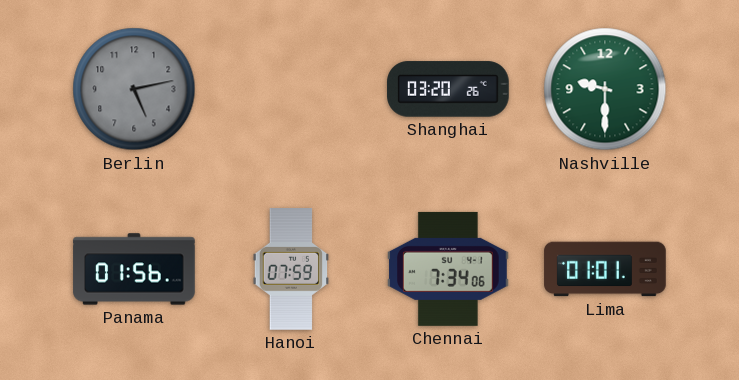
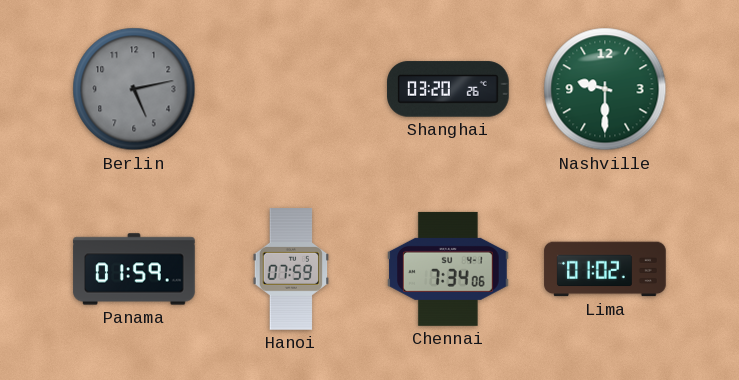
Panama: 01:56 -> 01:59 (134, 269)
Lima: 01:01 -> 01:02 (605, 269)
